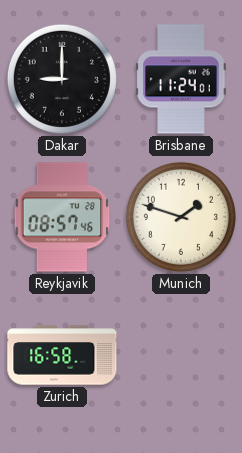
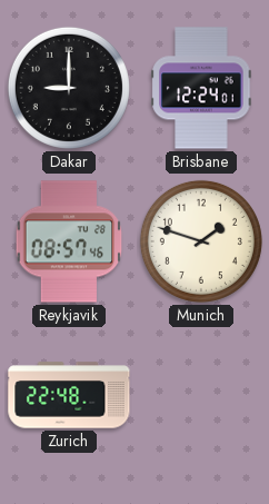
Brisbane: 11:24 -> 12:24 (201, 88)
Zurich: 16:58 -> 22:48 (69, 395)
